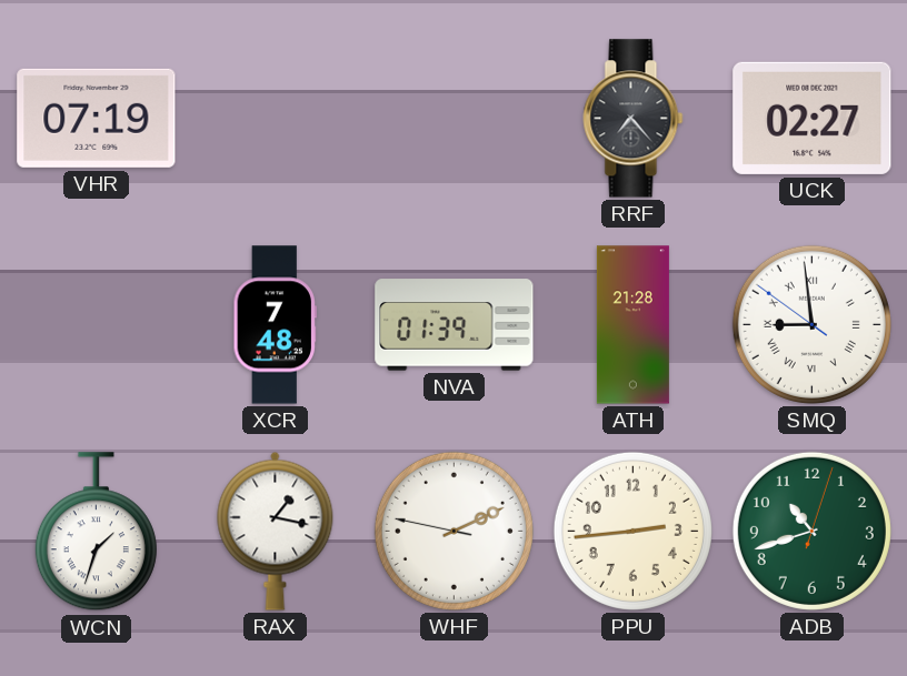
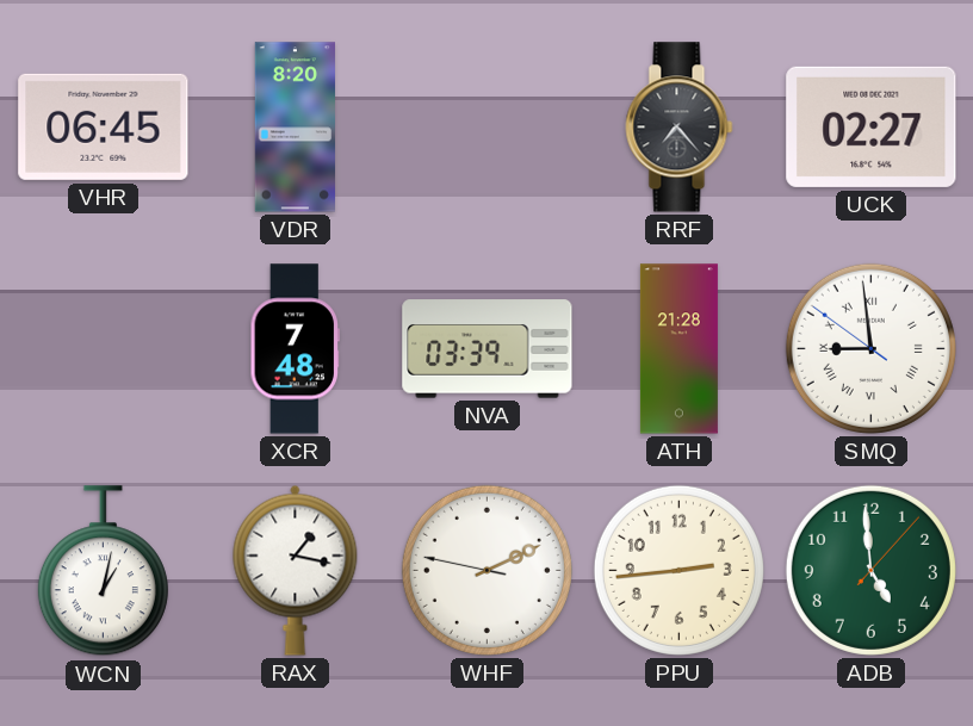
VHR: 07:19 -> 06:45 (104, 126)
VDR: none -> 8:20 (295, 128)
NVA: 01:39 -> 03:39 (488, 349)
WCN: 1:33 -> 1:02 (103, 571)
ADB: 10:42 -> 4:59 (870, 570)
